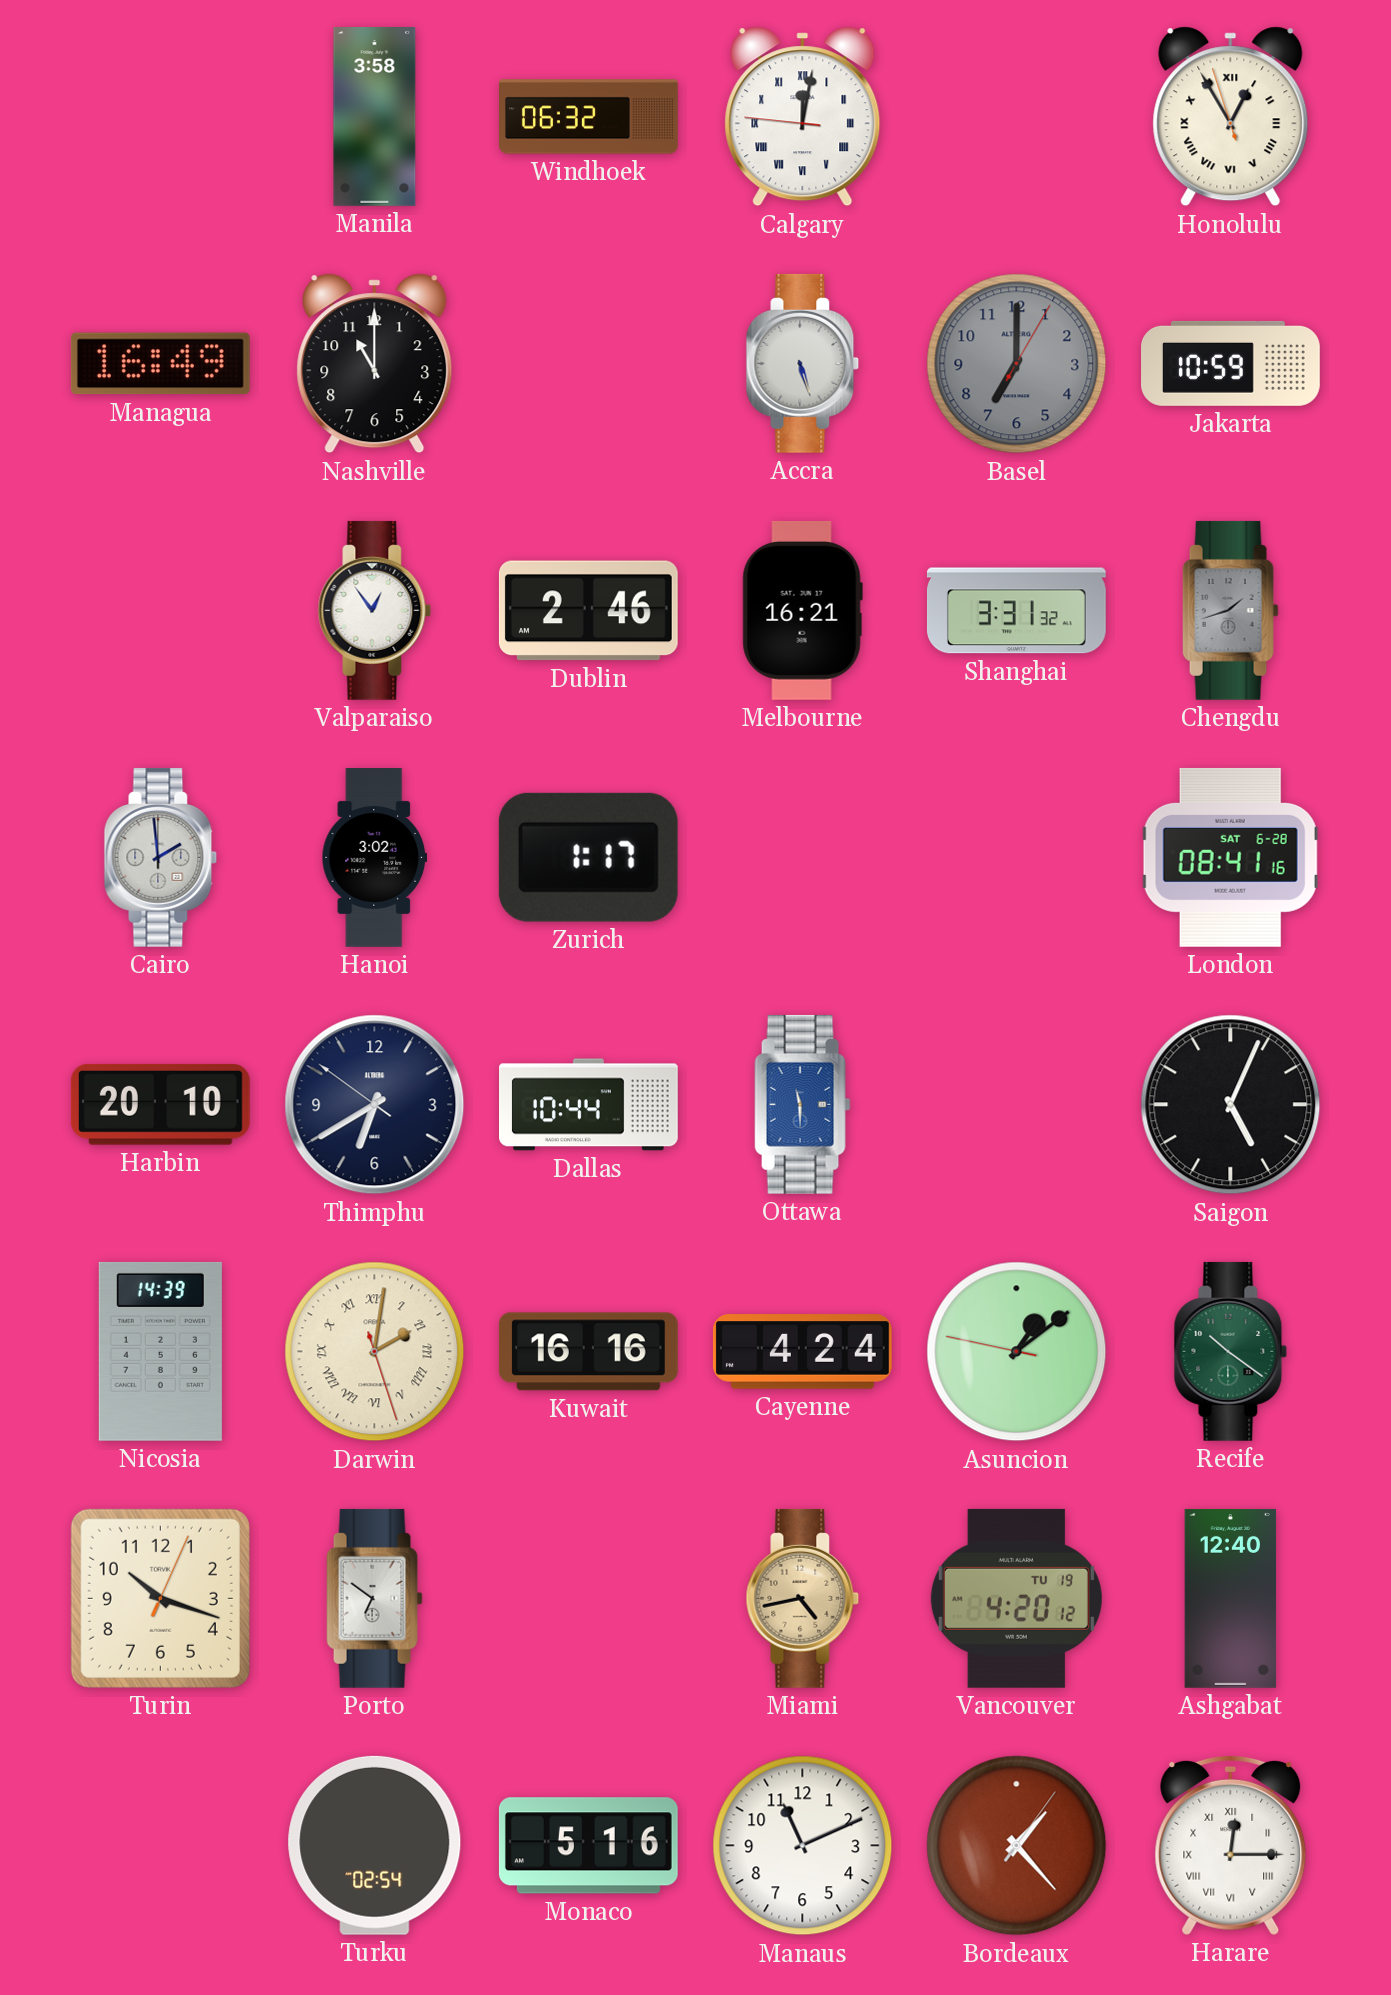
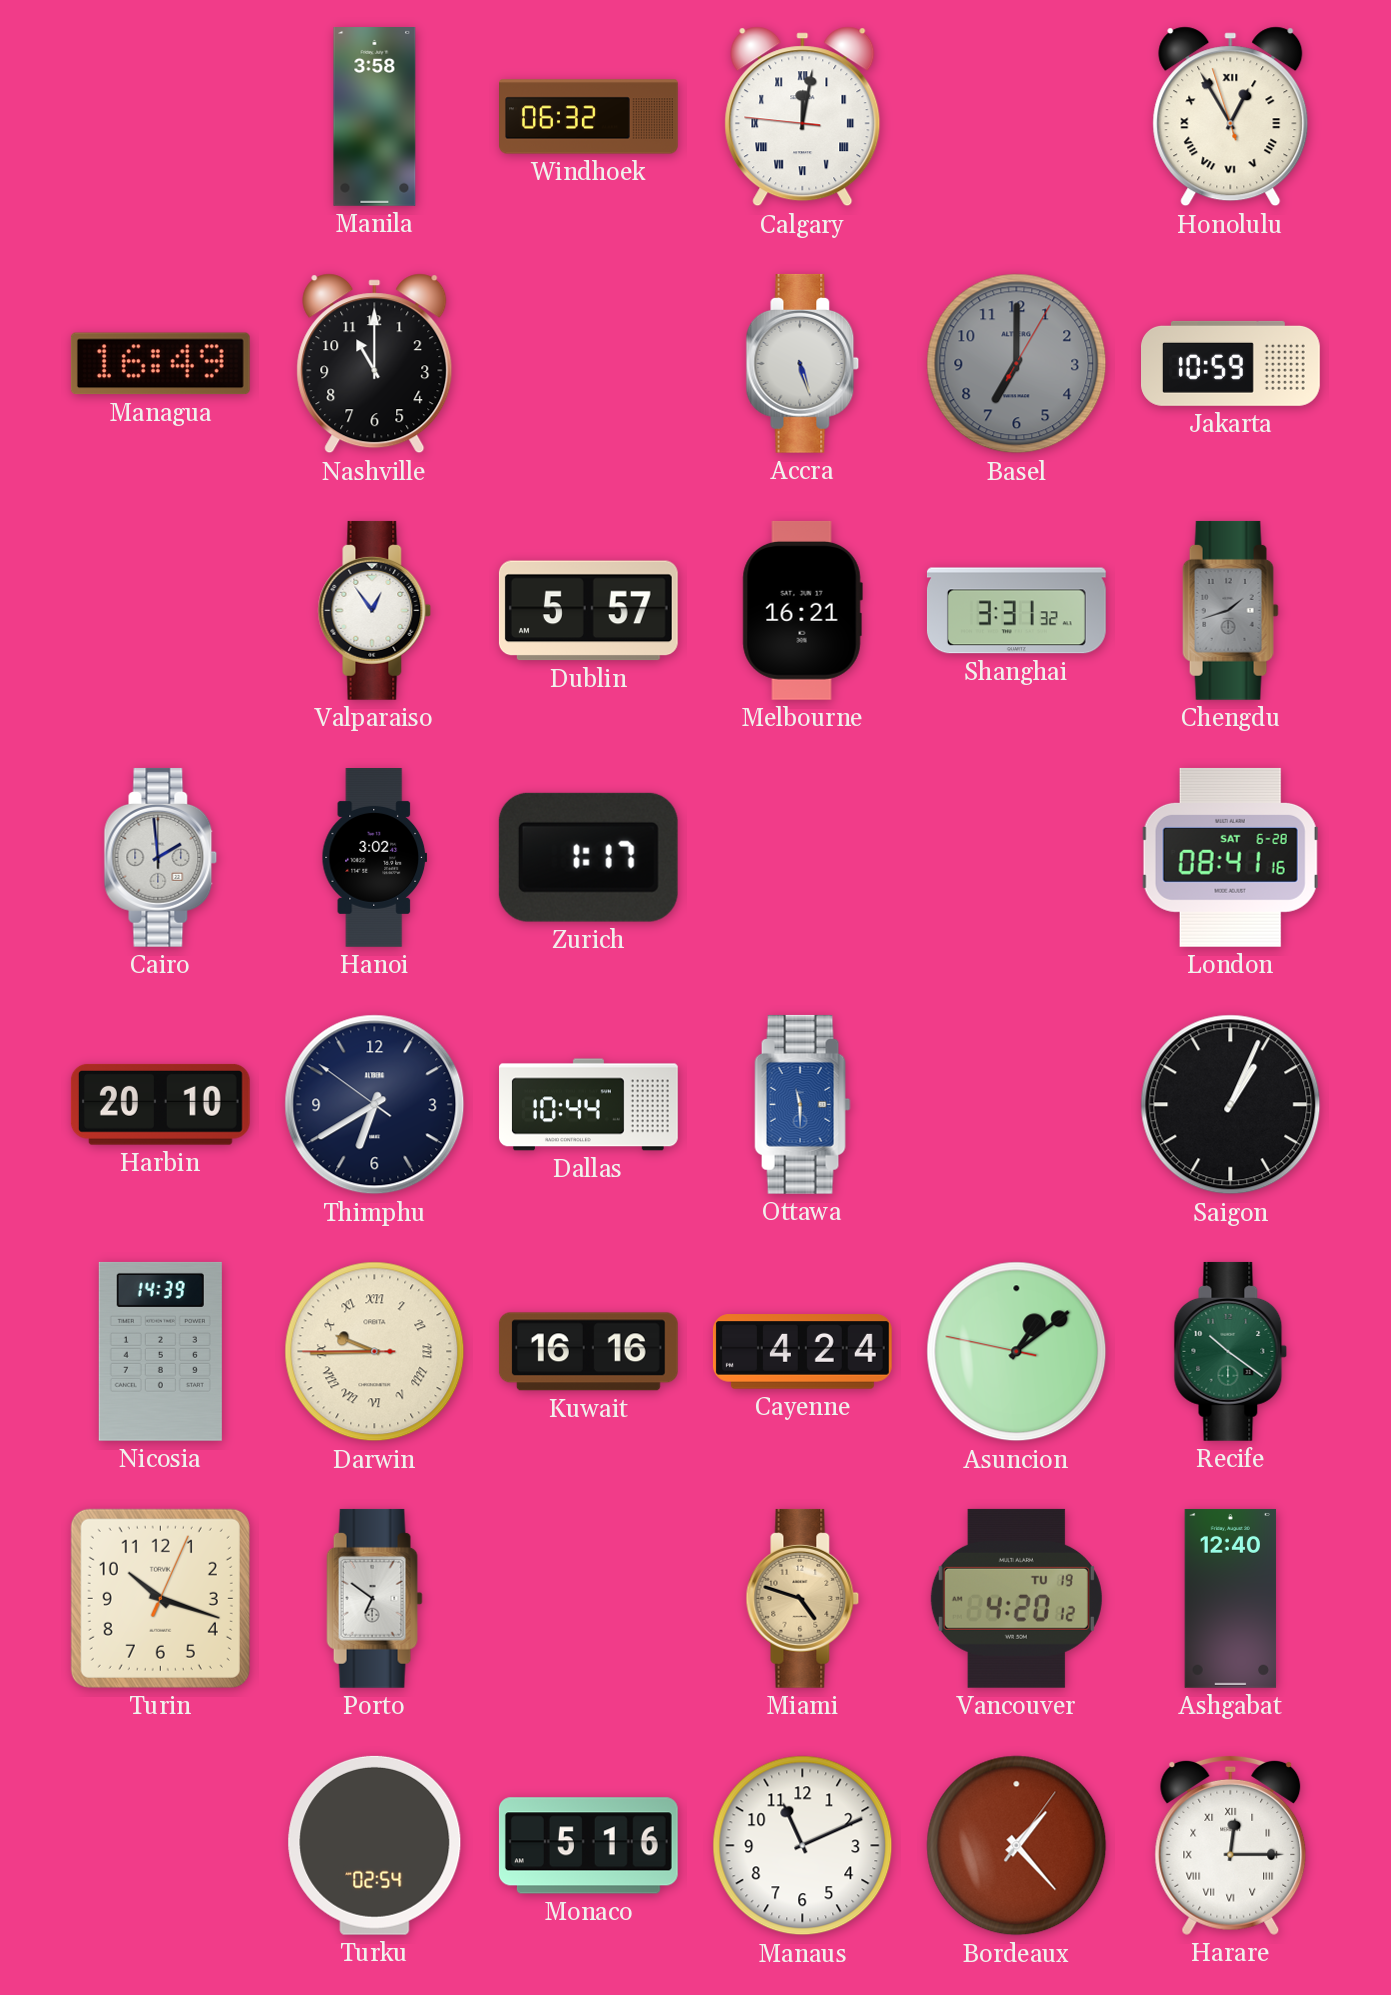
Dublin: 2:46 -> 5:57 (588, 611)
Saigon: 5:04 -> 1:04 (1231, 1105)
Darwin: 2:01 -> 9:44 (375, 1352)
Miami: 4:43 -> 4:48 (803, 1598)
